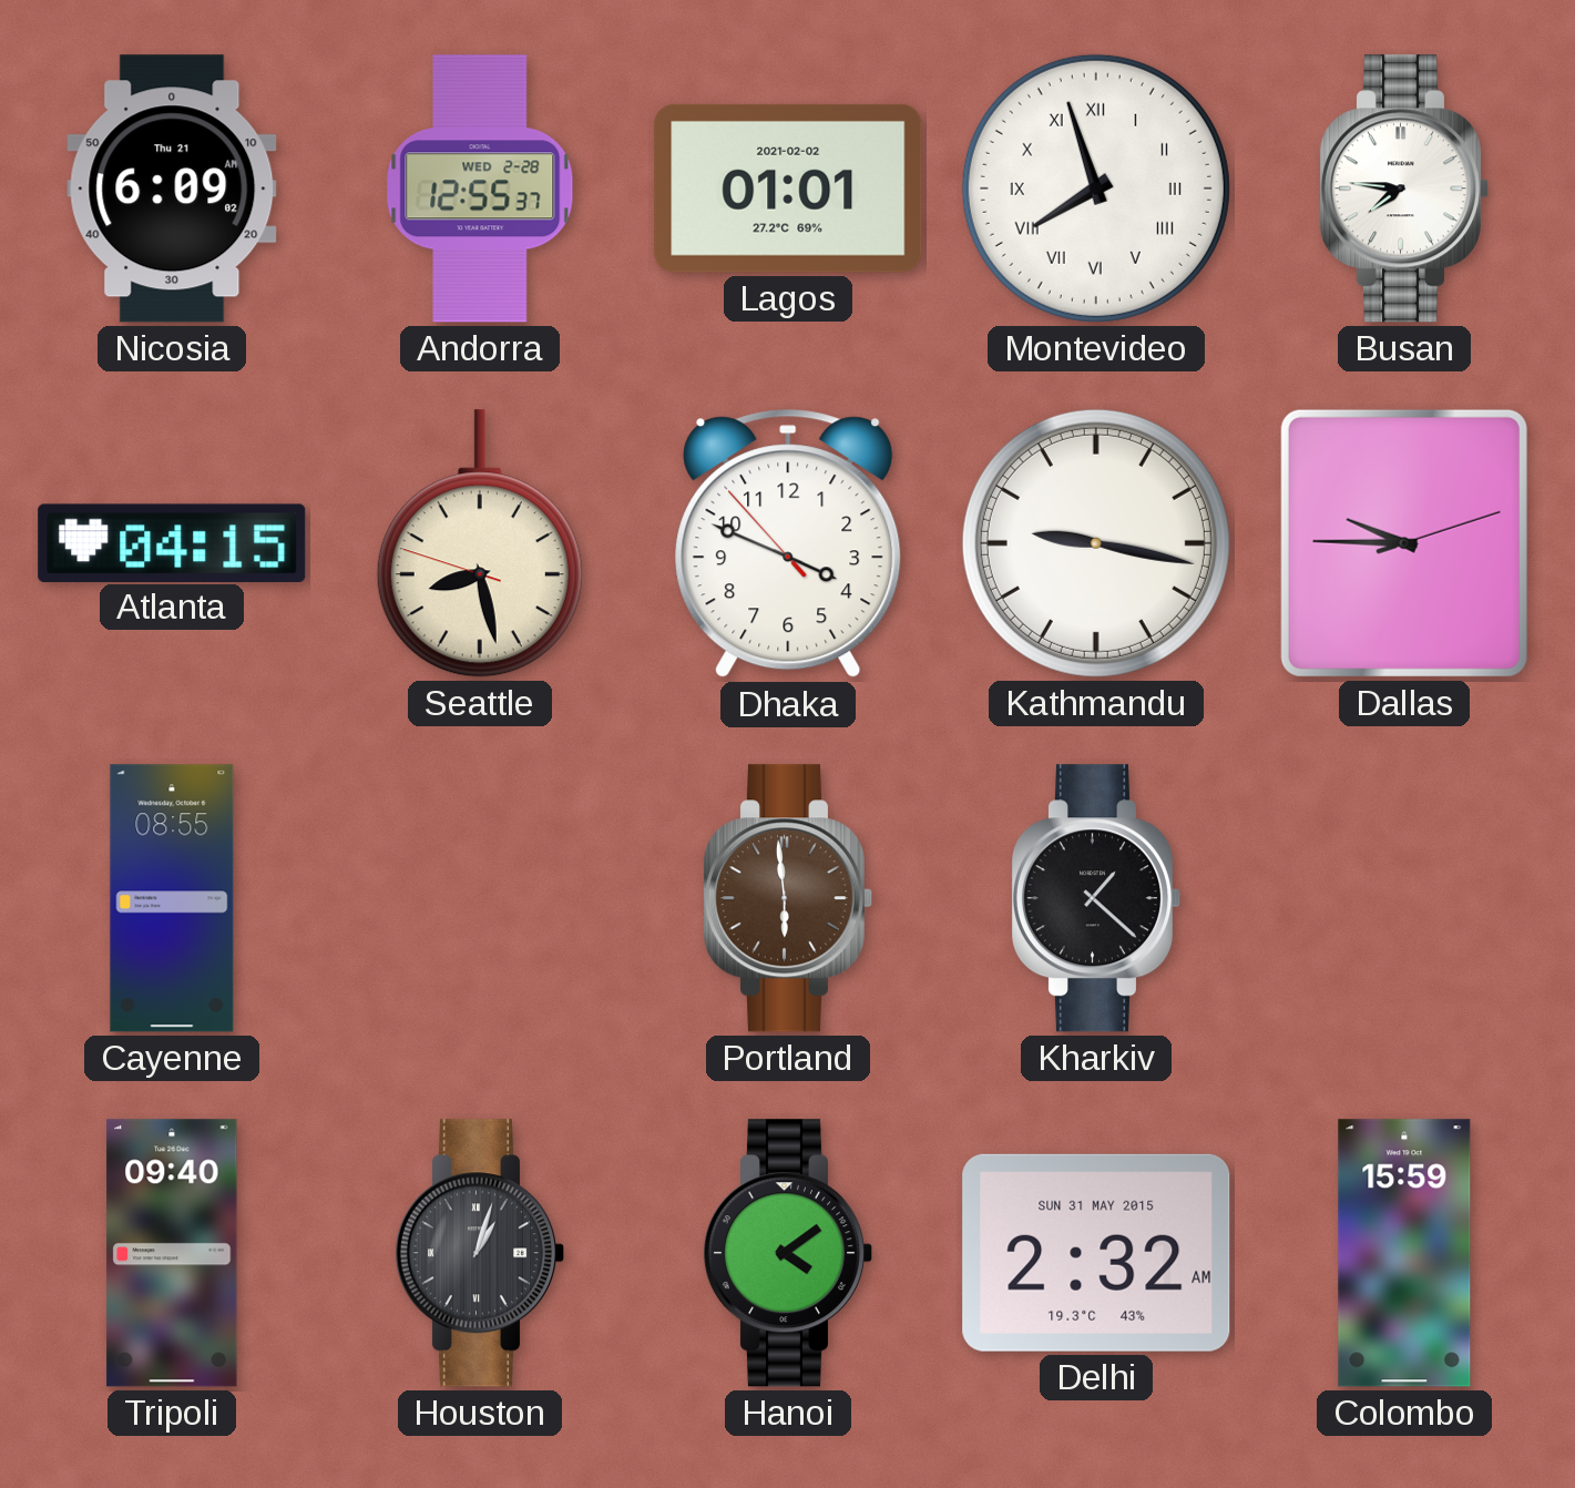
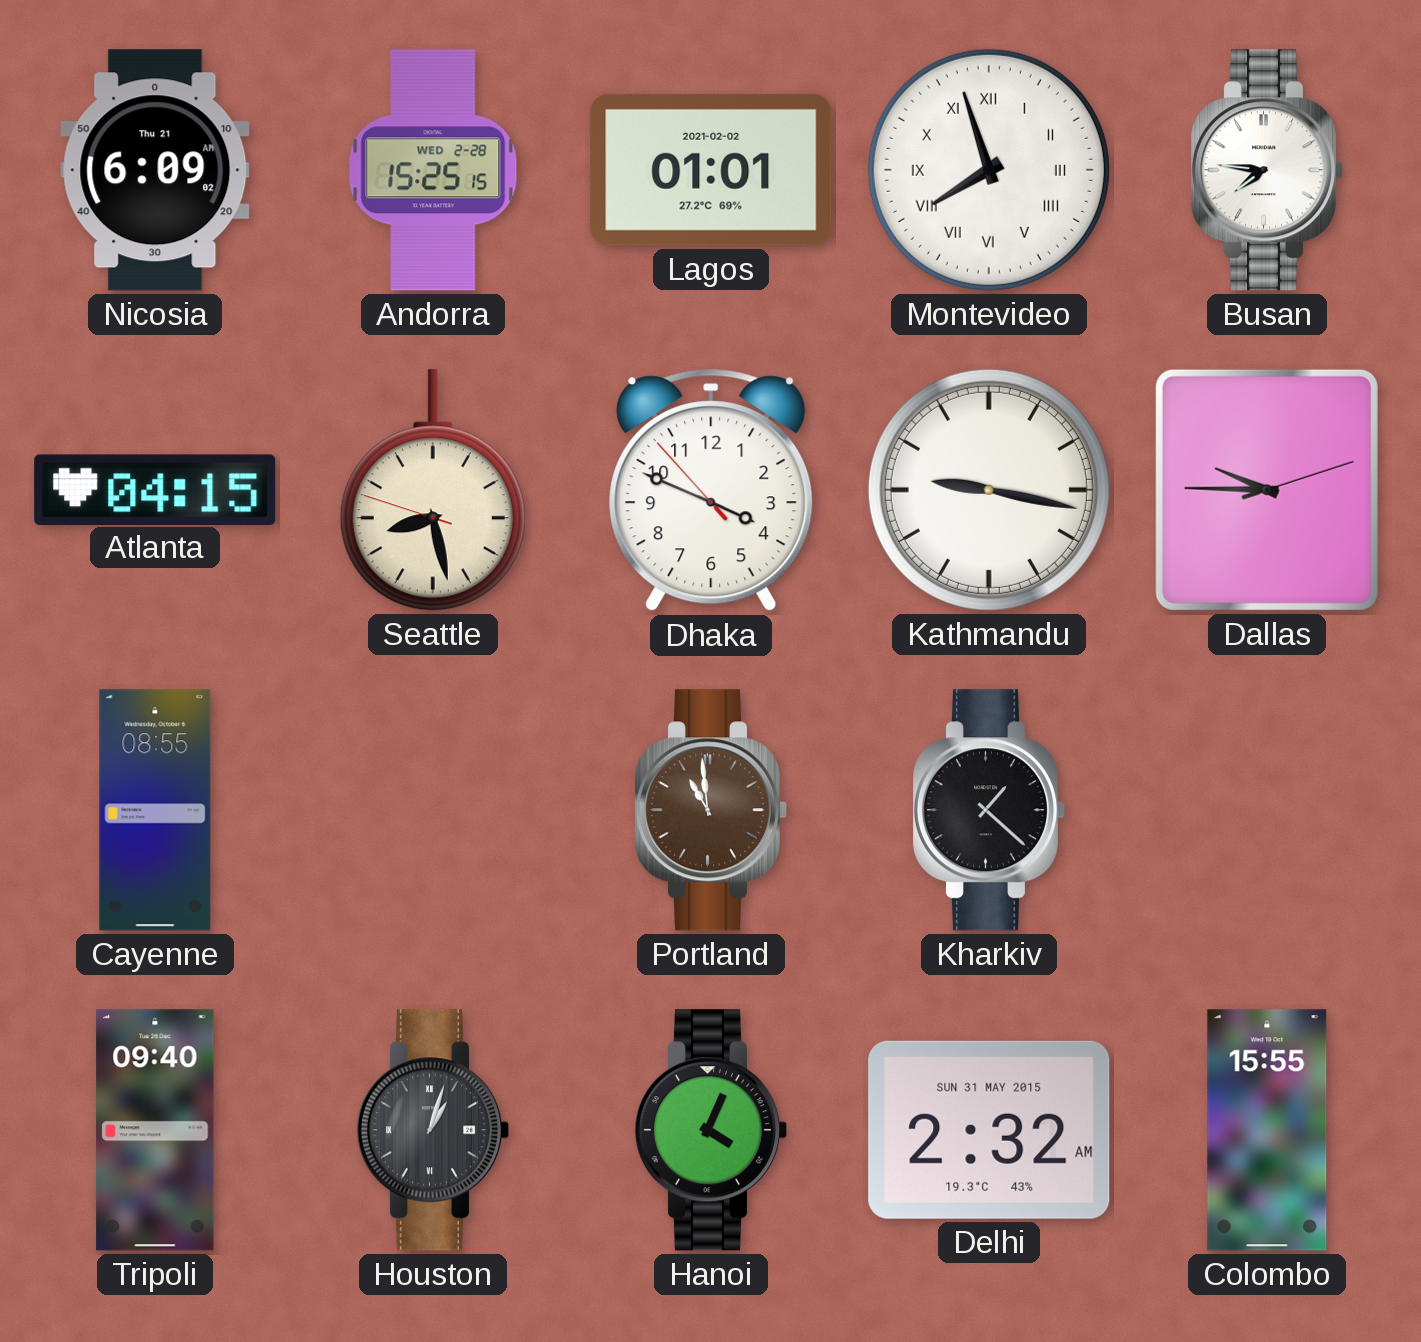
Andorra: 12:55 -> 15:25 (433, 170)
Portland: 5:59 -> 10:59 (710, 810)
Hanoi: 4:09 -> 4:04 (710, 1130)
Colombo: 15:59 -> 15:55 (1267, 1130)
